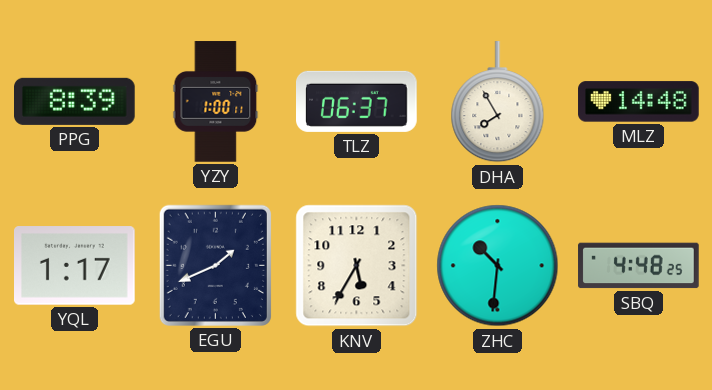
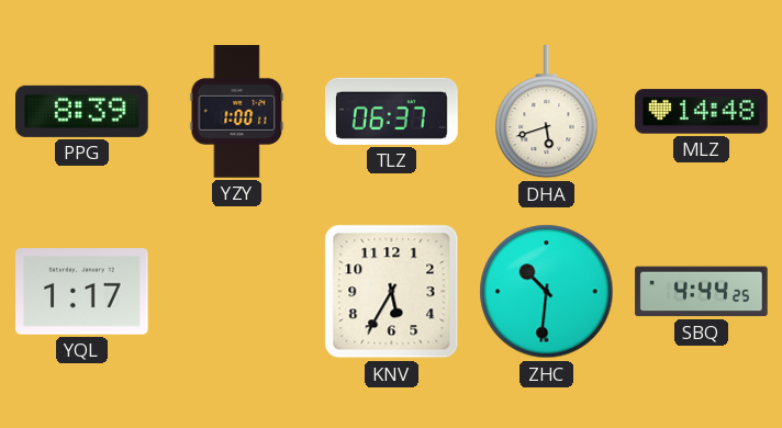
DHA: 7:55 -> 5:42 (547, 112)
EGU: 1:41 -> none (215, 265)
SBQ: 4:48 -> 4:44 (702, 292)
